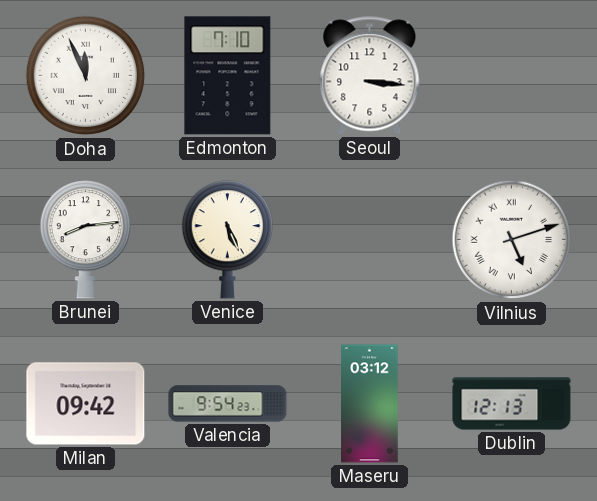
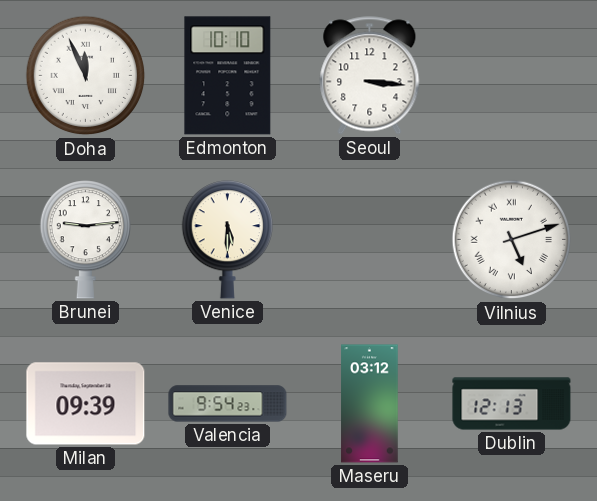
Edmonton: 7:10 -> 10:10 (228, 76)
Brunei: 8:14 -> 9:14 (85, 240)
Venice: 5:26 -> 5:30 (227, 240)
Milan: 09:42 -> 09:39 (86, 404)
